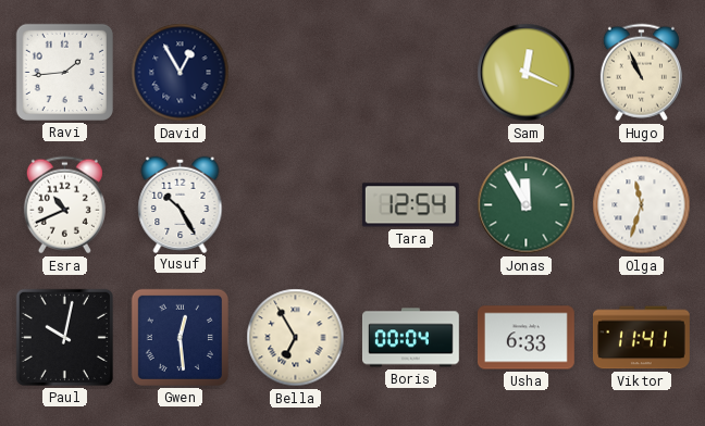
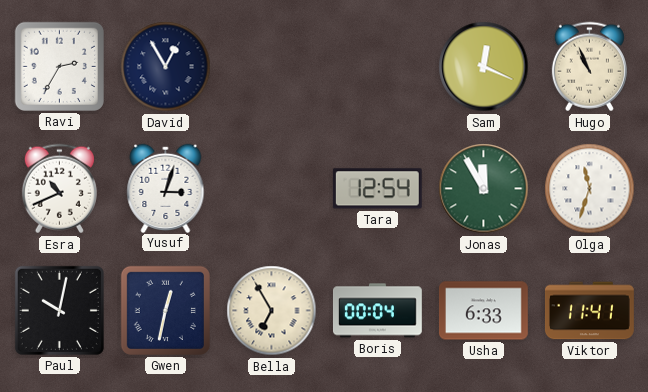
Ravi: 1:44 -> 2:35 (59, 66)
Yusuf: 10:25 -> 3:03 (166, 188)
Gwen: 12:29 -> 12:32 (165, 310)
